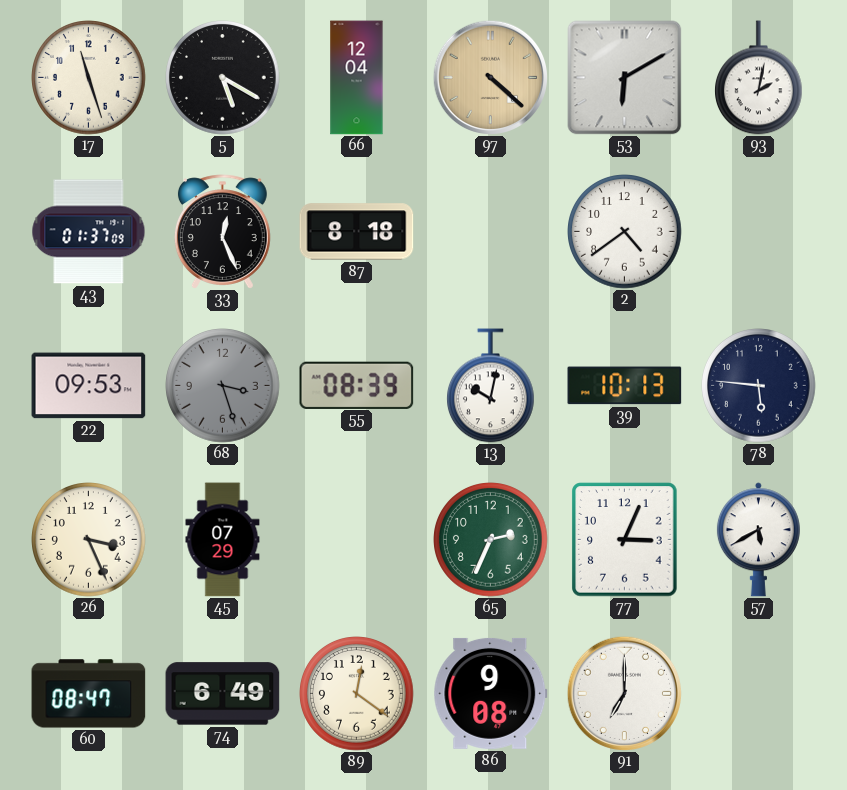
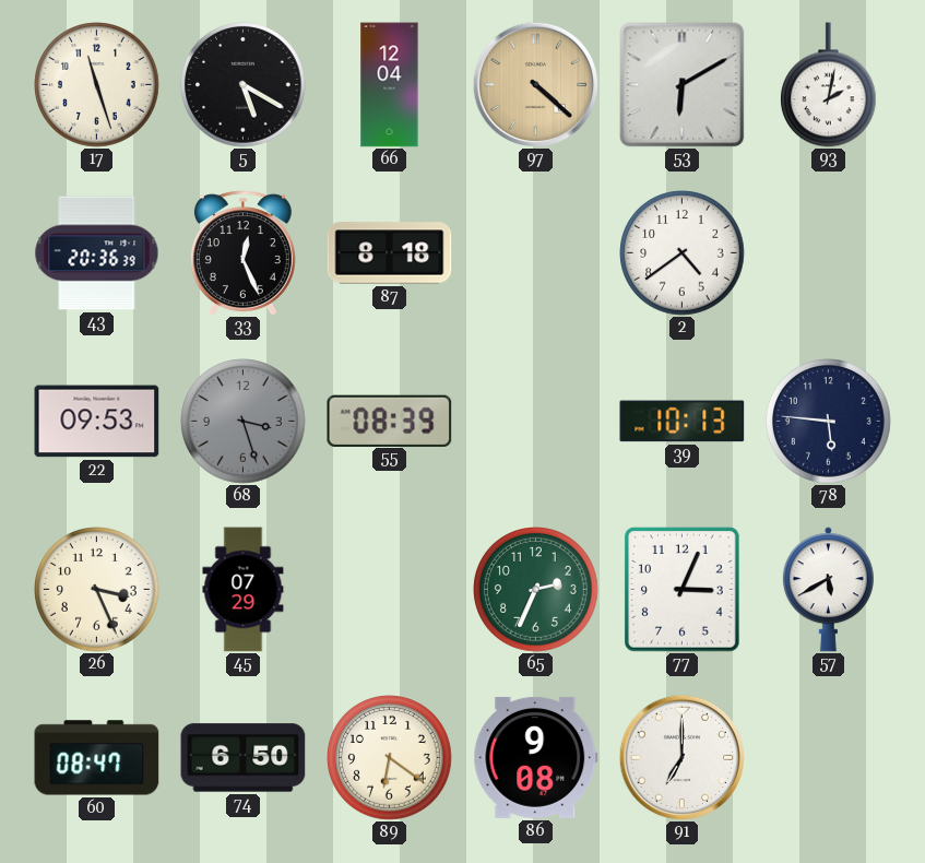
43: 01:37 -> 20:36 (97, 253)
13: 10:02 -> none (491, 386)
74: 6:49 -> 6:50 (244, 758)
89: 12:21 -> 6:21 (390, 758)
